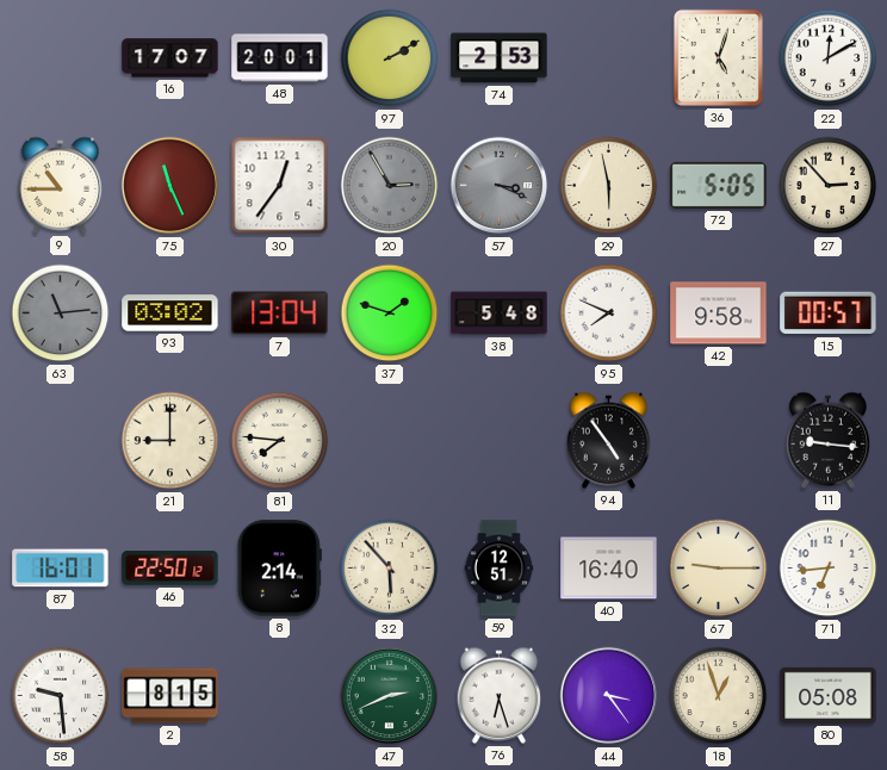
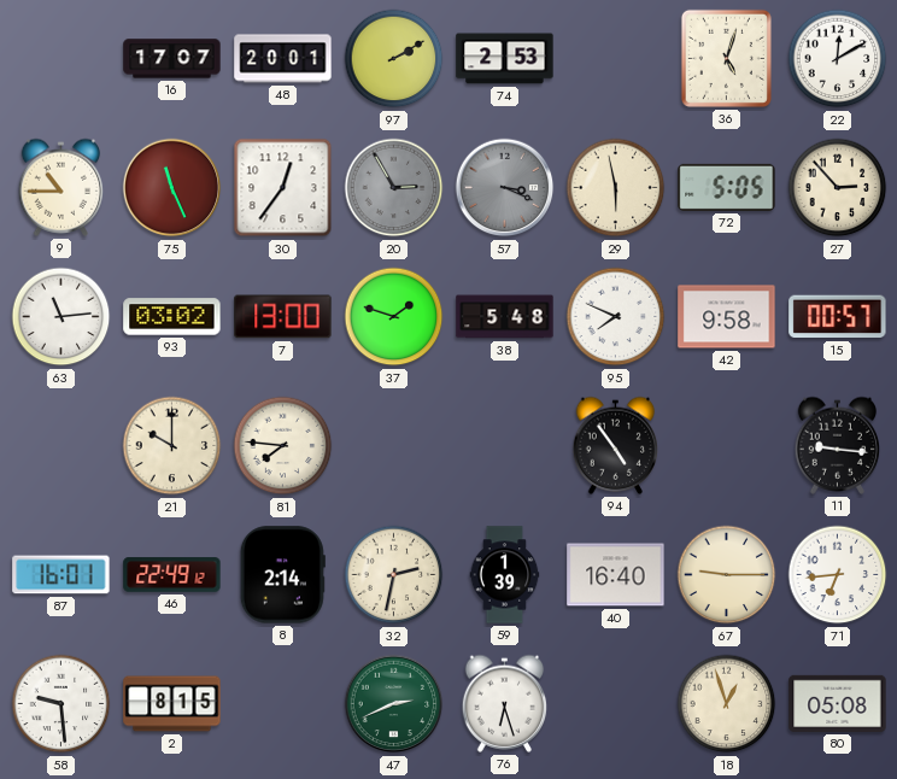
63 dial: grey -> white (61, 317)
7: 13:04 -> 13:00 (283, 317)
21: 9:00 -> 10:00 (172, 446)
46: 22:50 -> 22:49 (172, 575)
32: 5:53 -> 2:32 (394, 575)
59: 12:51 -> 1:39 (505, 575)
44: 3:24 -> none (609, 696)
